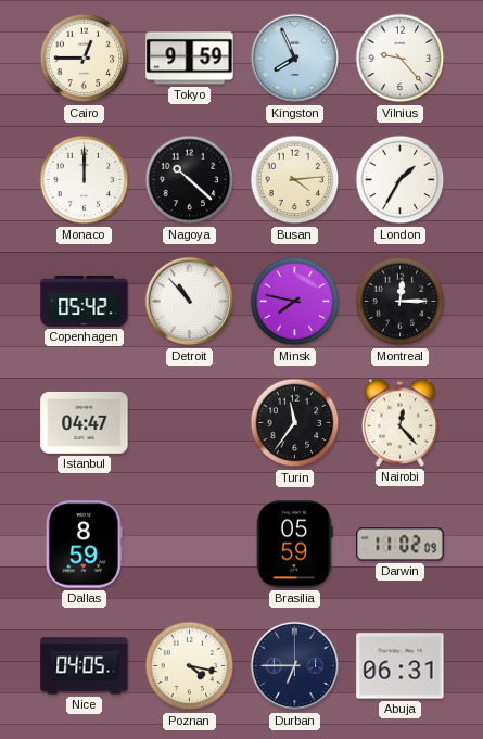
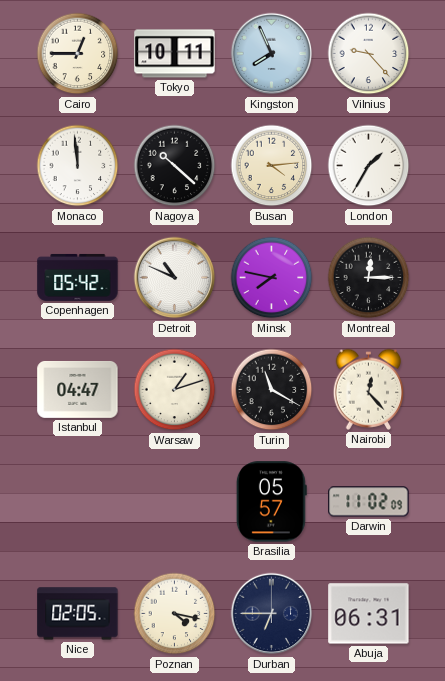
Tokyo: 9:59 -> 10:11 (175, 54)
Monaco: 12:00 -> 11:59 (78, 166)
Detroit: 10:53 -> 10:49 (175, 278)
Warsaw: none -> 1:12 (175, 390)
Turin: 11:36 -> 11:20 (272, 390)
Dallas: 8:59 -> none (84, 545)
Brasilia: 05:59 -> 05:57 (271, 502)
Nice: 04:05 -> 02:05 (78, 614)
